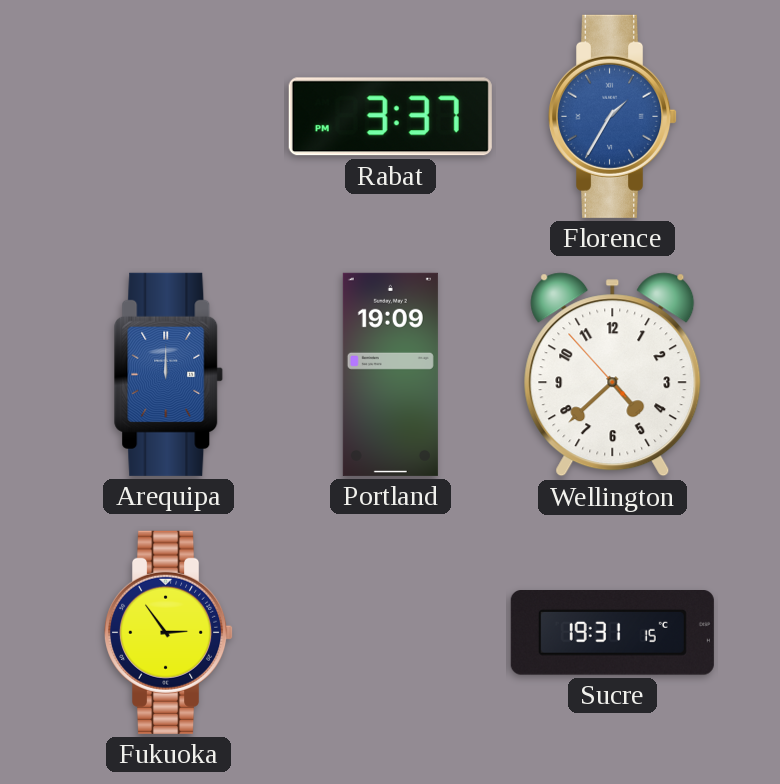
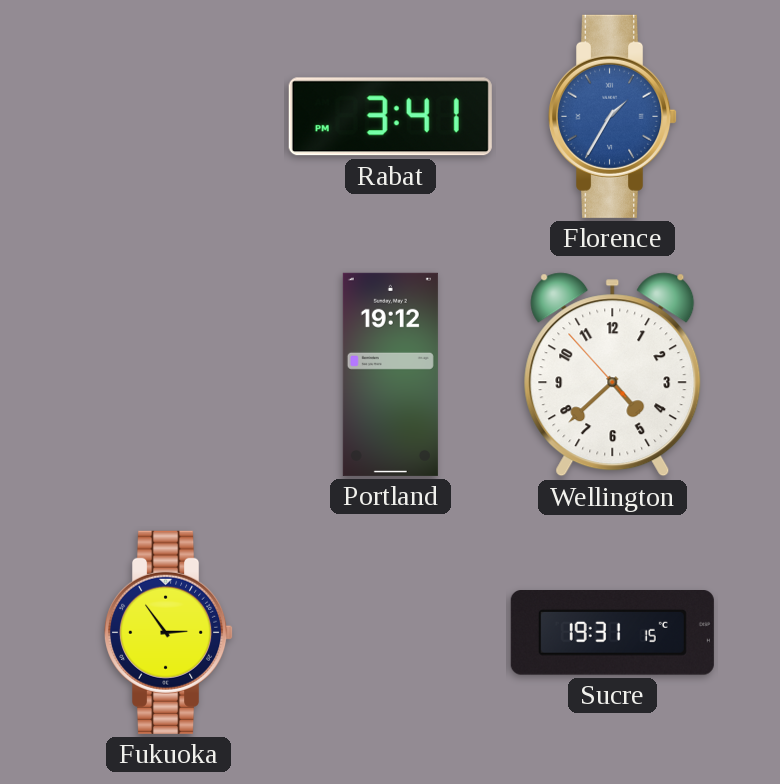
Rabat: 3:37 -> 3:41 (390, 117)
Arequipa: 12:00 -> none (169, 374)
Portland: 19:09 -> 19:12 (390, 374)
